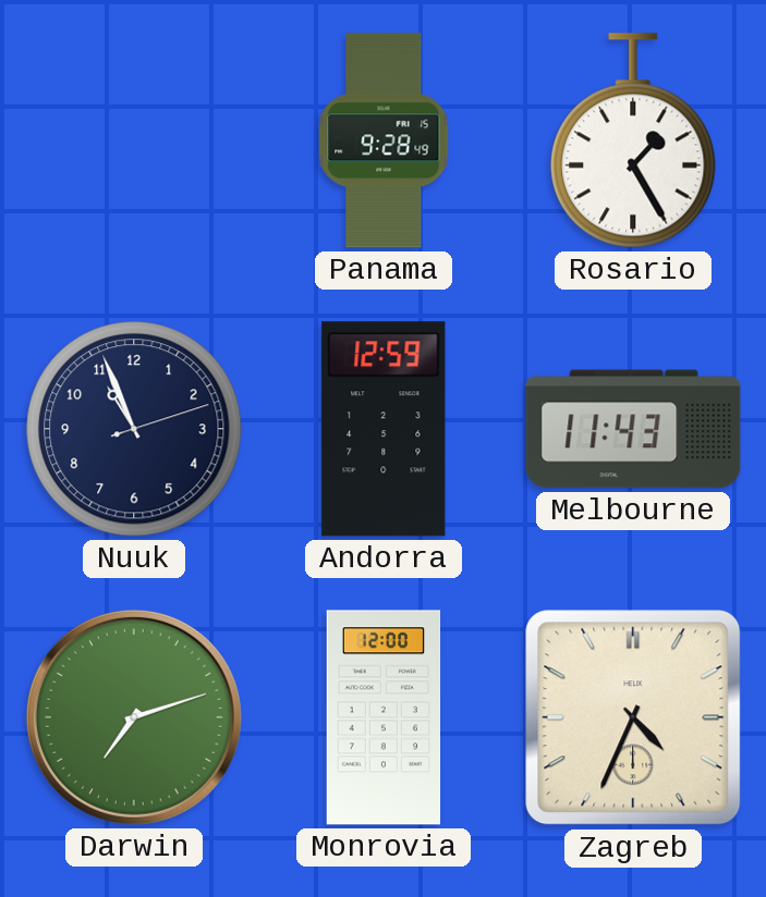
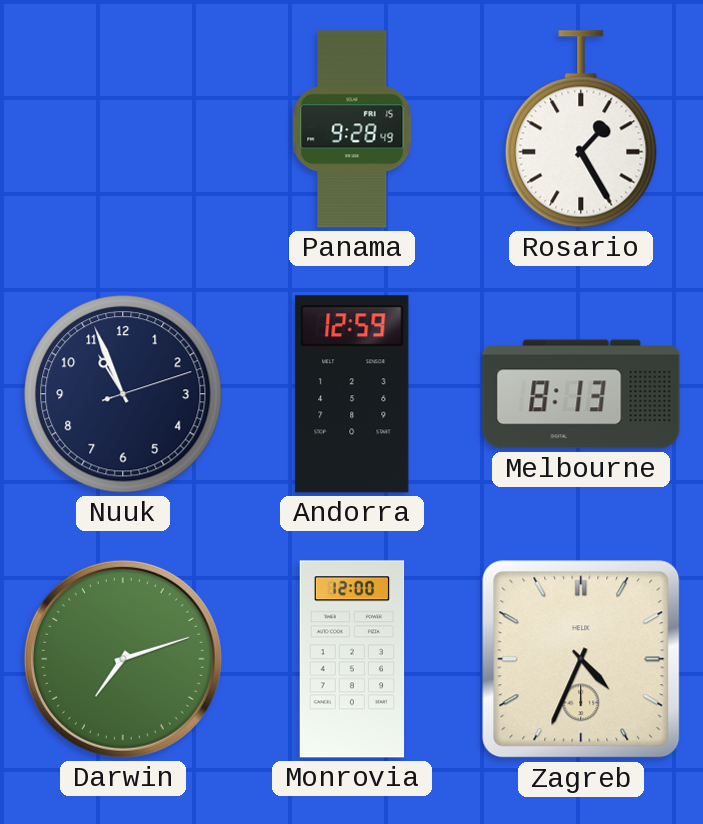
Melbourne: 11:43 -> 8:13 (581, 394)
